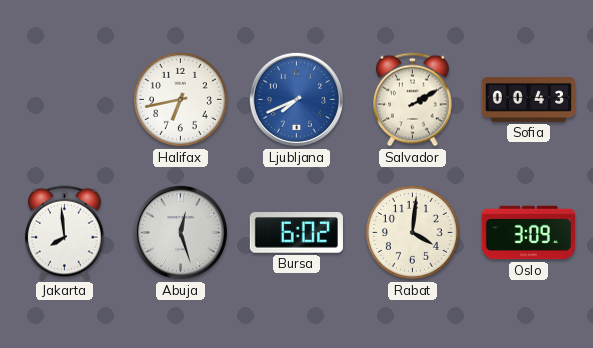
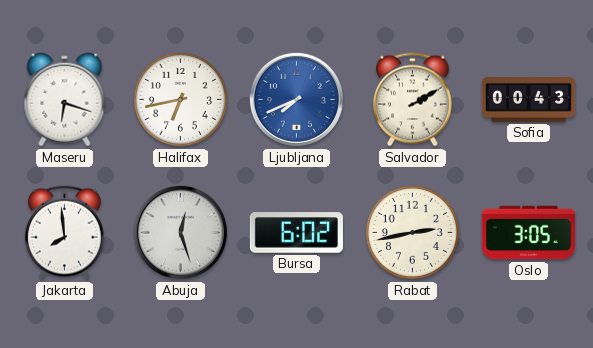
Maseru: none -> 6:18 (65, 100)
Rabat: 4:01 -> 2:43 (412, 232)
Oslo: 3:09 -> 3:05 (528, 233)
